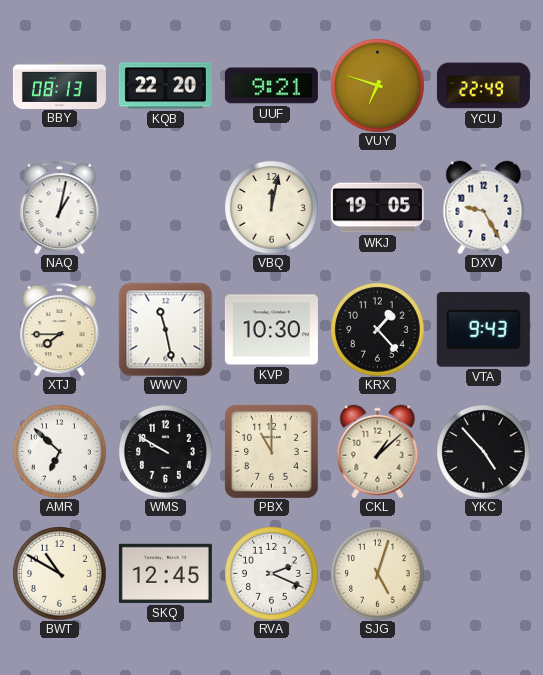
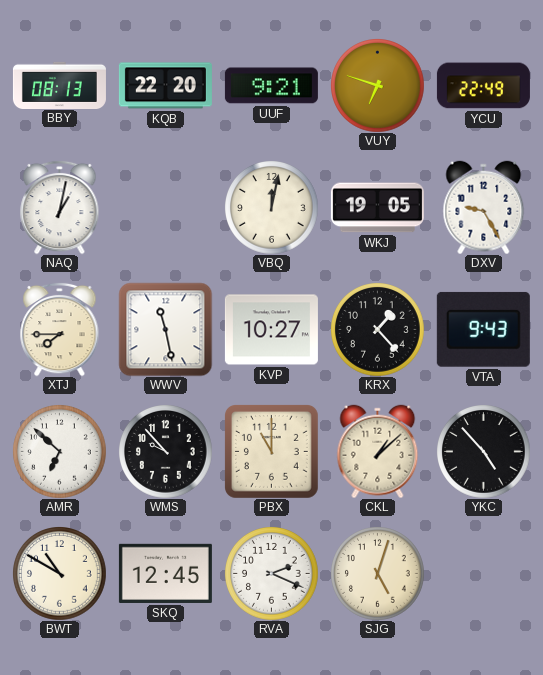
KVP: 10:30 -> 10:27 (271, 330)
WMS: 9:50 -> 9:53 (166, 452)
